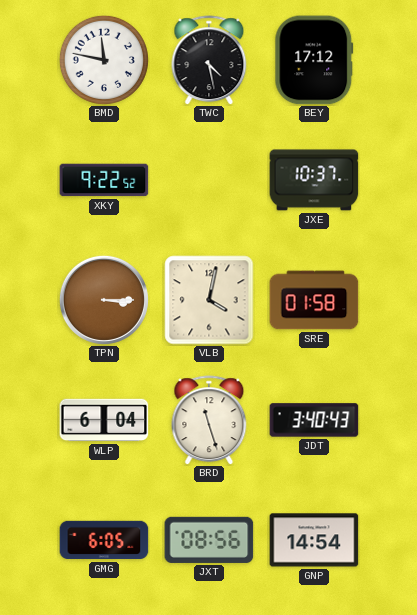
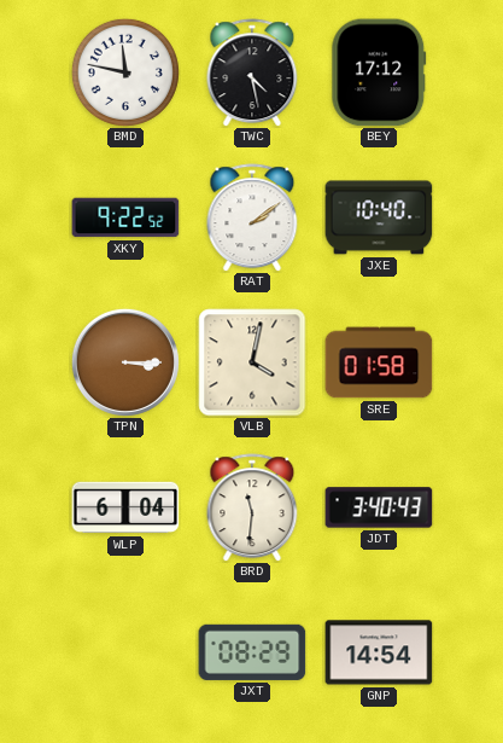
RAT: none -> 2:09 (252, 217)
JXE: 10:37 -> 10:40 (379, 217)
BRD: 11:27 -> 11:31 (252, 507)
GMG: 6:05 -> none (104, 540)
JXT: 08:56 -> 08:29 (252, 652)
